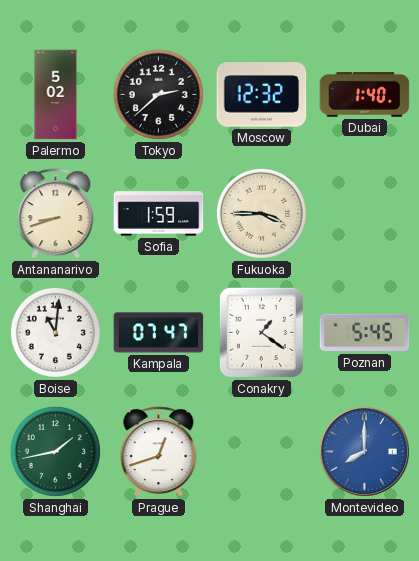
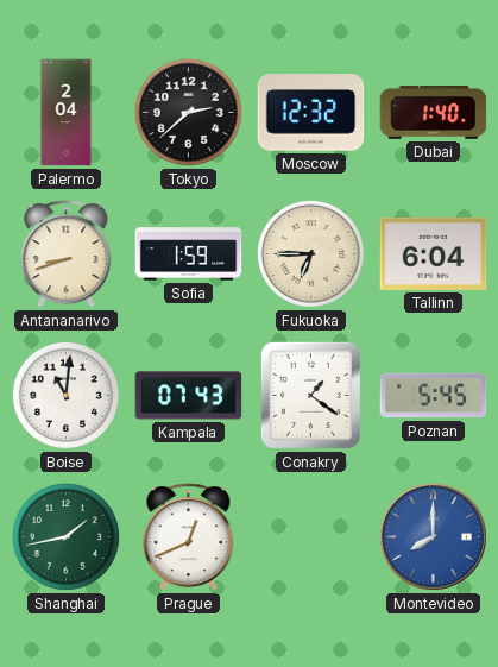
Palermo: 5:02 -> 2:04 (67, 113)
Fukuoka: 3:45 -> 6:45 (310, 253)
Tallinn: none -> 6:04 (434, 253)
Kampala: 07:47 -> 07:43 (189, 396)
Prague: 12:42 -> 12:41 (189, 537)
